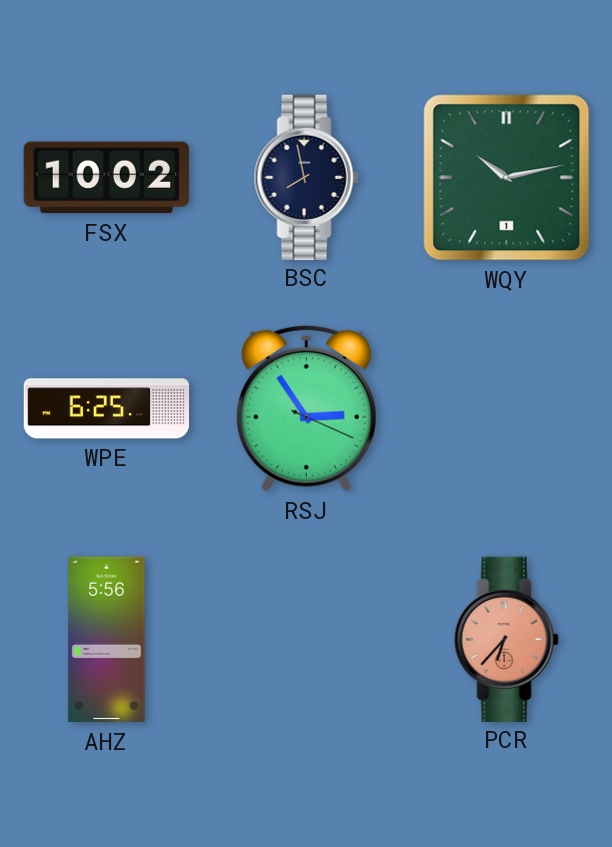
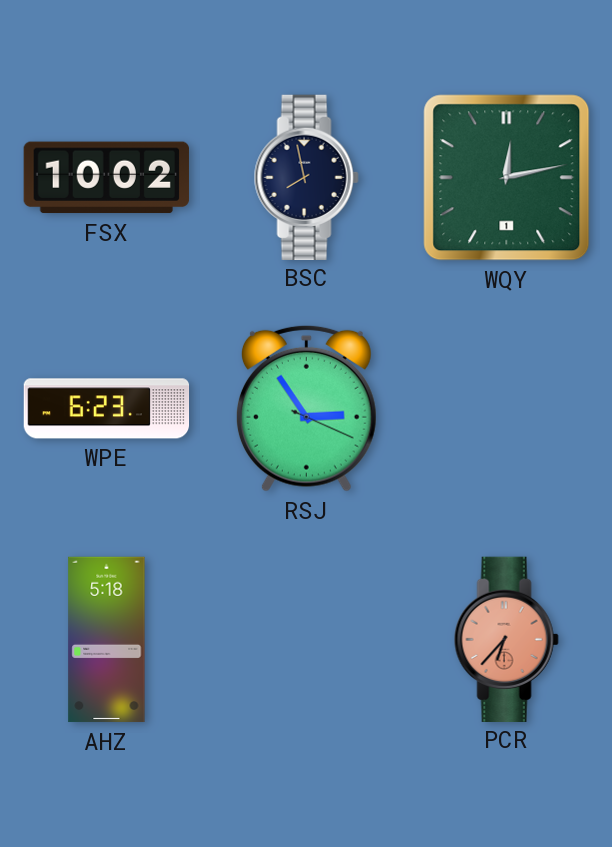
WQY: 10:13 -> 12:13 (507, 178)
WPE: 6:25 -> 6:23 (107, 409)
AHZ: 5:56 -> 5:18 (107, 640)
